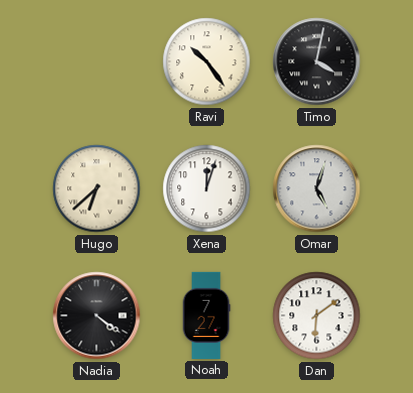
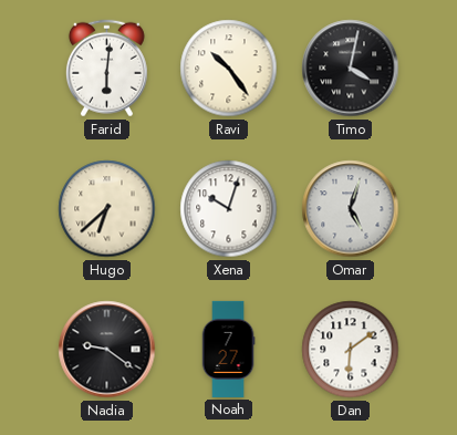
Farid: none -> 6:01 (106, 69)
Xena: 12:03 -> 10:03 (229, 209)
Nadia: 4:21 -> 9:21 (107, 350)
